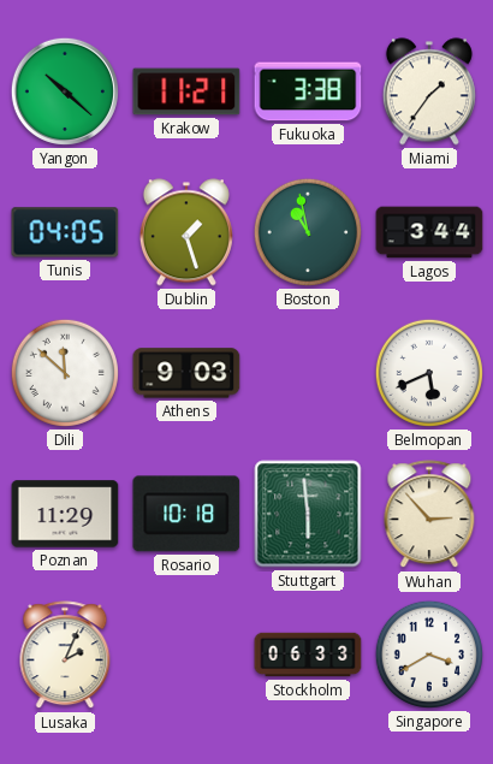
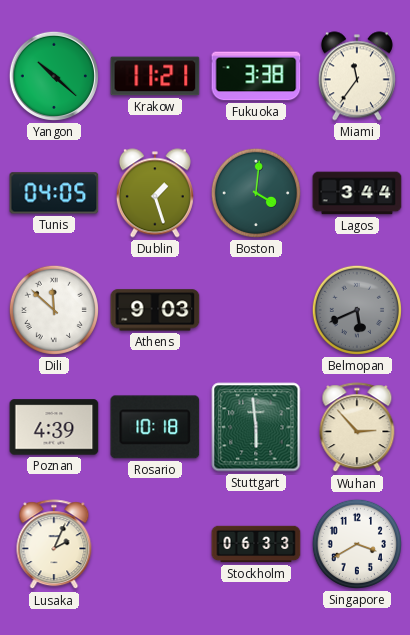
Miami: 1:36 -> 11:36 (357, 76)
Boston: 10:58 -> 4:01 (256, 193)
Belmopan dial: white -> grey (357, 310)
Poznan: 11:29 -> 4:39 (54, 427)
